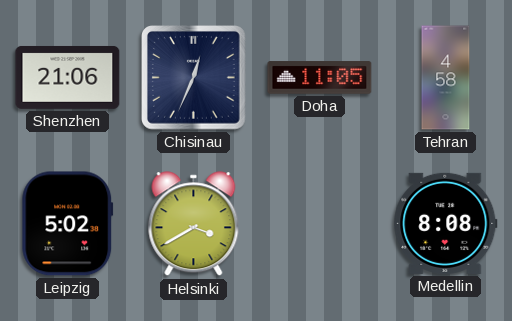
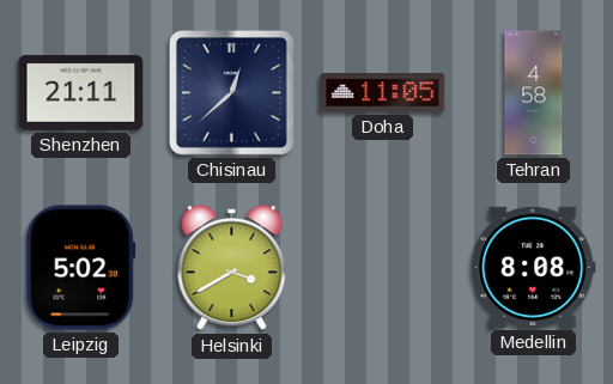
Shenzhen: 21:06 -> 21:11 (81, 92)
Chisinau: 12:34 -> 12:38 (232, 93)
